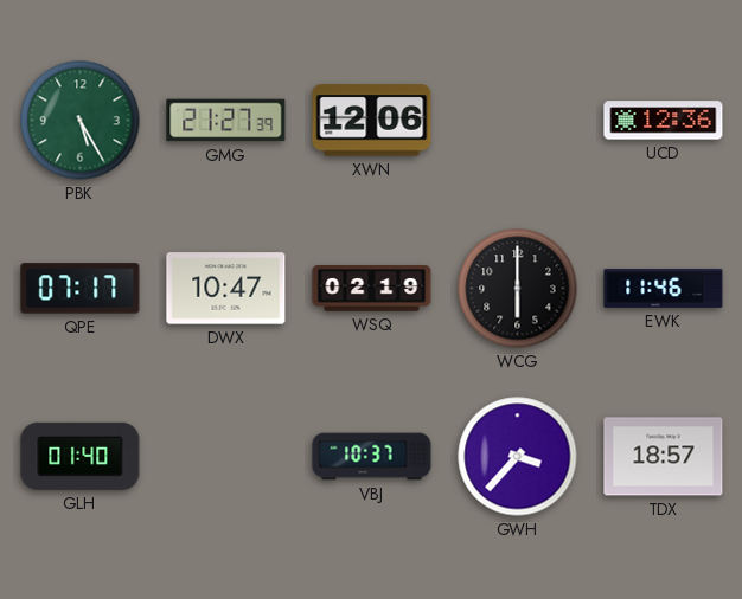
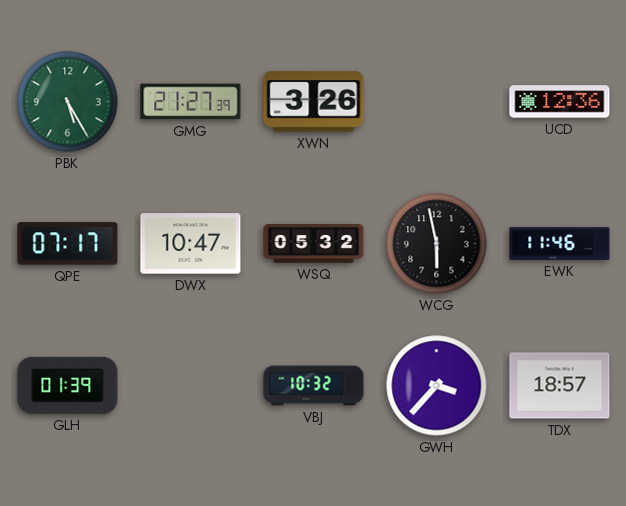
XWN: 12:06 -> 3:26 (314, 102)
WSQ: 02:19 -> 05:32 (314, 244)
WCG: 6:00 -> 5:58 (437, 244)
GLH: 01:40 -> 01:39 (68, 385)
VBJ: 10:37 -> 10:32 (314, 386)
